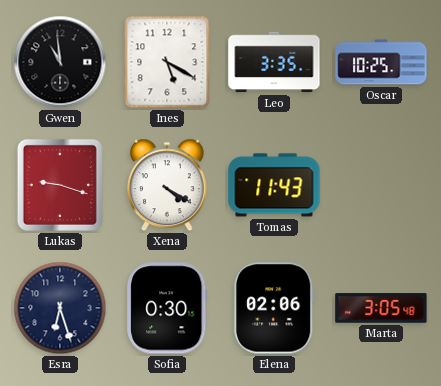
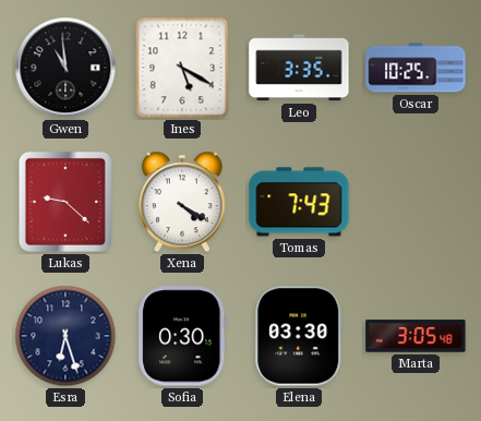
Lukas: 9:18 -> 9:22 (65, 202)
Tomas: 11:43 -> 7:43 (299, 202)
Elena: 02:06 -> 03:30 (299, 336)
